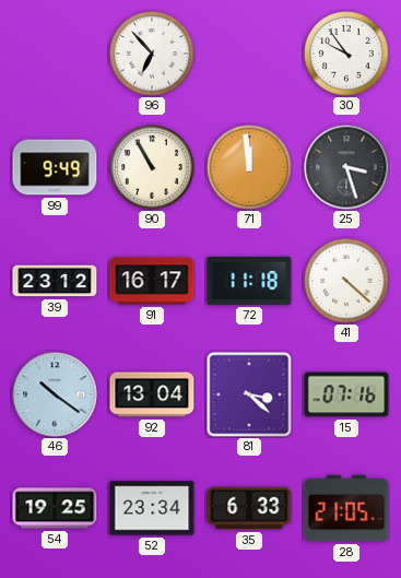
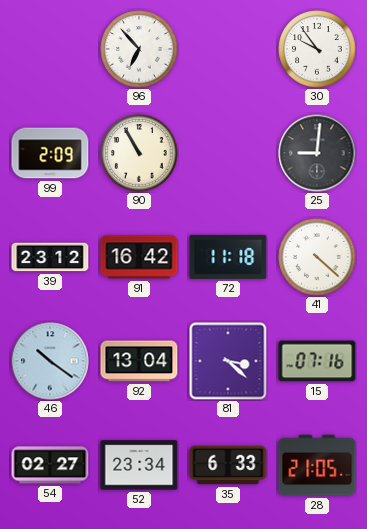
99: 9:49 -> 2:09 (50, 153)
71: 11:59 -> none (249, 167)
25: 3:27 -> 9:01 (317, 153)
91: 16:17 -> 16:42 (139, 257)
54: 19:25 -> 02:27 (50, 465)
